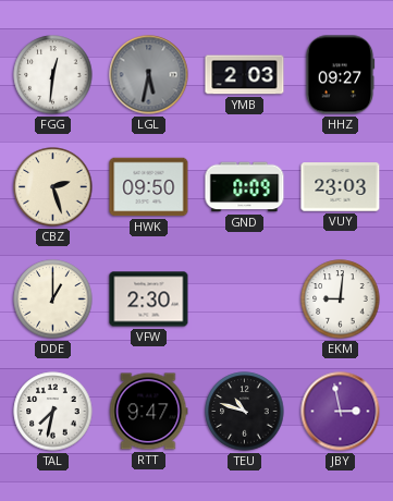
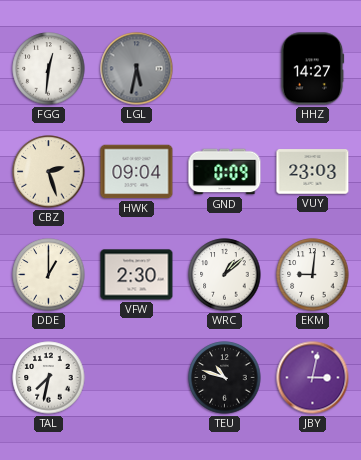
YMB: 2:03 -> none (245, 75)
HHZ: 09:27 -> 14:27 (312, 69)
HWK: 09:50 -> 09:04 (137, 172)
WRC: none -> 1:08 (225, 275)
RTT: 9:47 -> none (148, 412)
JBY: 2:58 -> 3:02 (313, 378)
